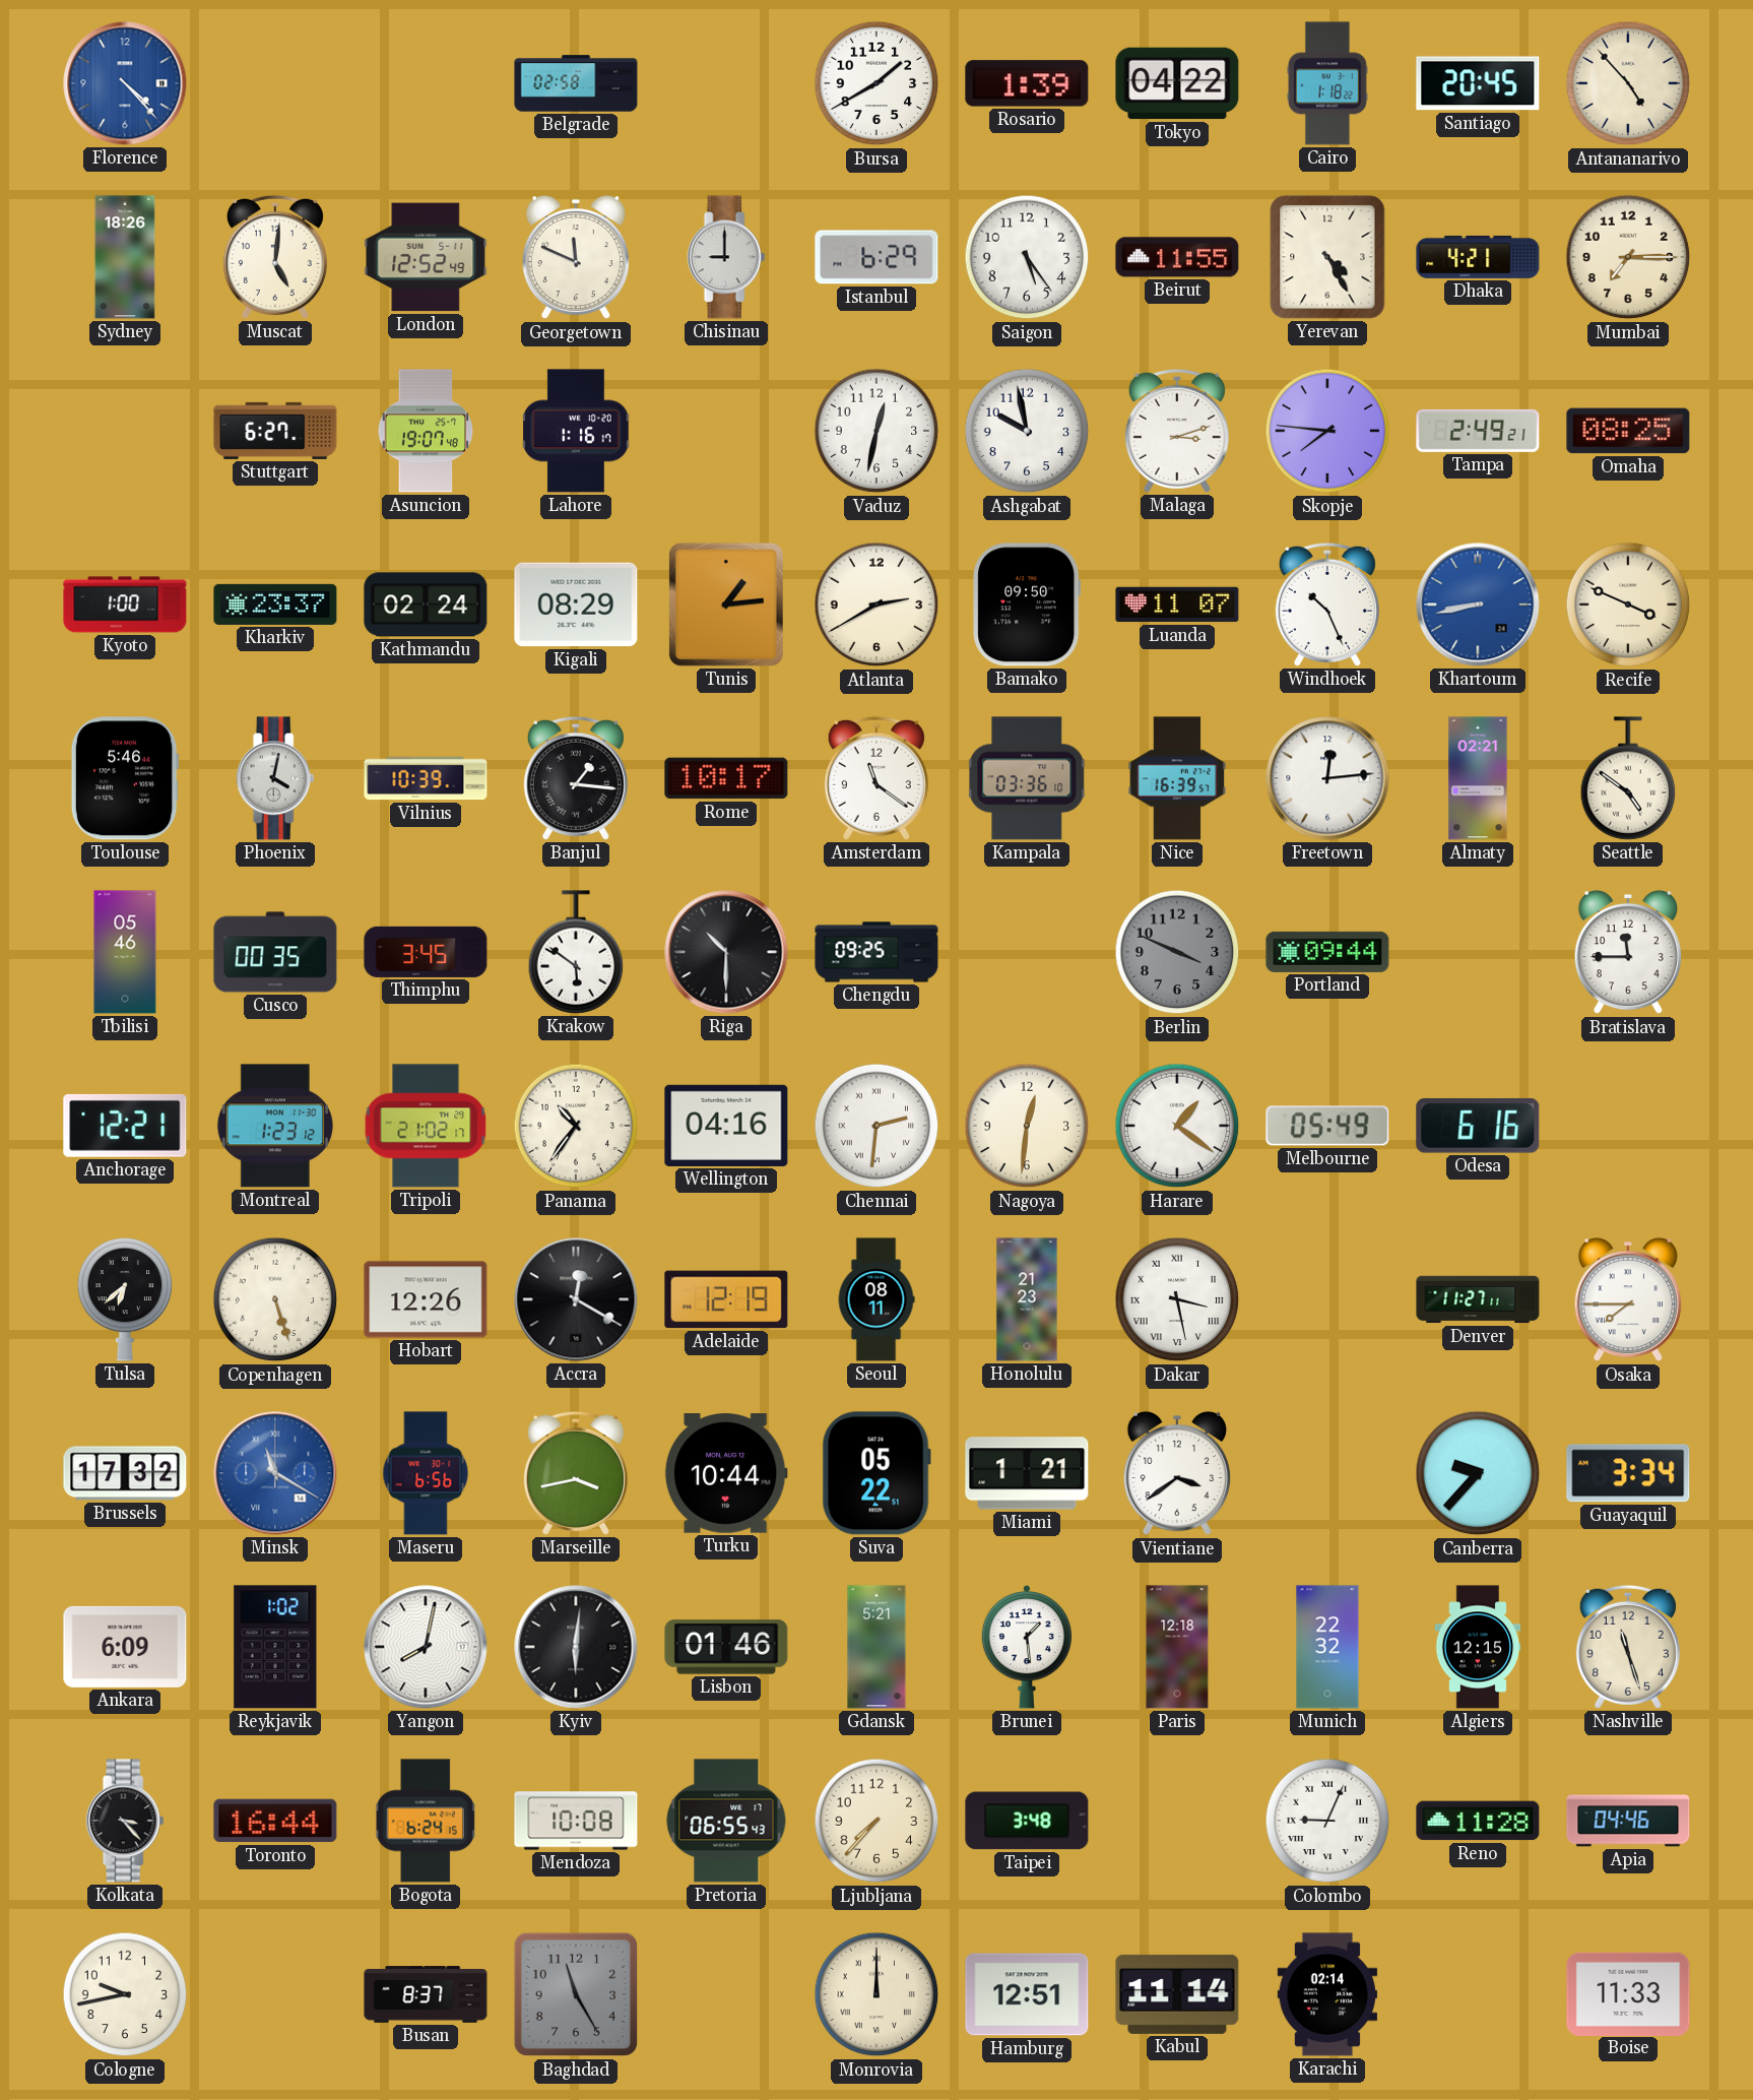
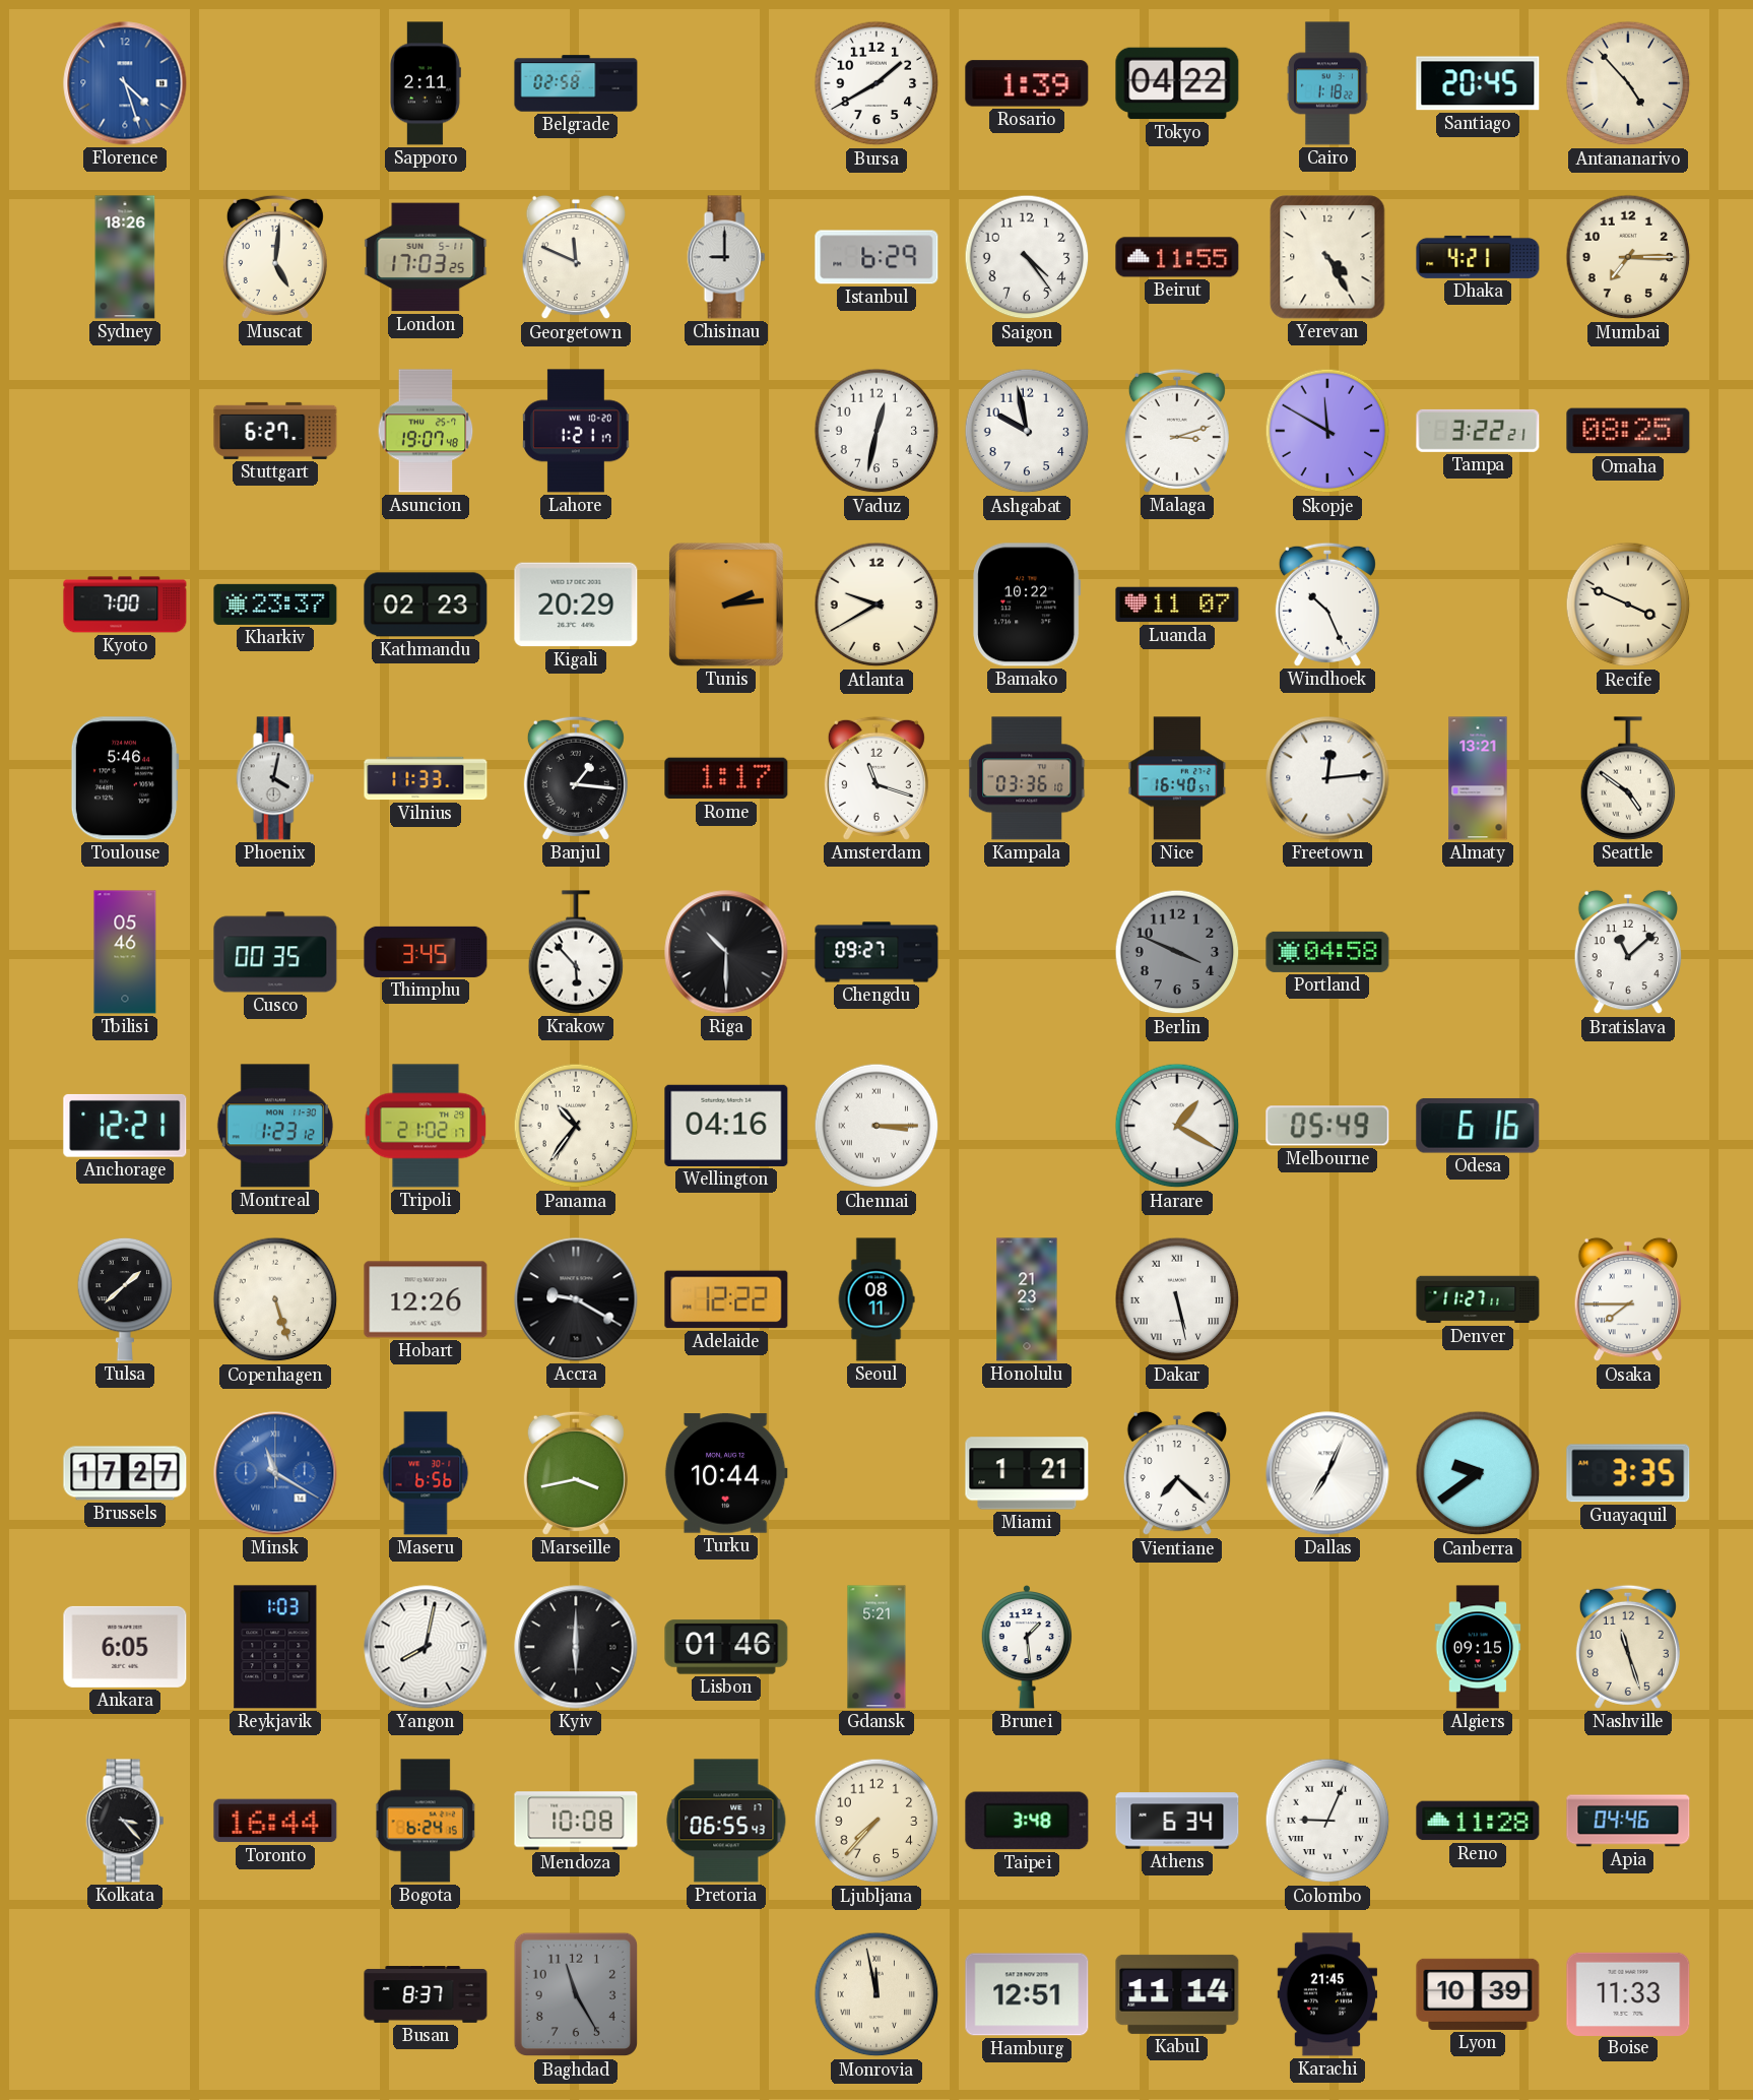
Florence: 4:23 -> 4:27 (125, 83)
Sapporo: none -> 2:11 (426, 83)
London: 12:52 -> 17:03 (426, 257)
Saigon: 5:24 -> 4:24 (1027, 257)
Lahore: 1:16 -> 1:21 (576, 431)
Skopje: 7:46 -> 11:50 (1327, 431)
Tampa: 2:49 -> 3:22 (1478, 431)
Kyoto: 1:00 -> 7:00 (125, 604)
Kathmandu: 02:24 -> 02:23 (426, 604)
Kigali: 08:29 -> 20:29 (576, 604)
Tunis: 1:14 -> 2:14 (726, 604)
Atlanta: 2:40 -> 9:40 (876, 604)
Bamako: 09:50 -> 10:22 (1027, 604)
Khartoum: 8:43 -> none (1478, 604)
Vilnius: 10:39 -> 11:33 (426, 778)
Rome: 10:17 -> 1:17 (726, 778)
Amsterdam: 11:21 -> 11:18 (876, 778)
Nice: 16:39 -> 16:40 (1177, 778)
Almaty: 02:21 -> 13:21 (1478, 778)
Krakow: 5:51 -> 5:53 (576, 952)
Chengdu: 09:25 -> 09:27 (876, 952)
Portland: 09:44 -> 04:58 (1327, 952)
Bratislava: 11:45 -> 11:08 (1628, 952)
Chennai: 2:31 -> 3:15 (876, 1126)
Nagoya: 12:31 -> none (1027, 1126)
Harare: 1:21 -> 1:20 (1177, 1126)
Tulsa: 6:38 -> 1:38 (125, 1299)
Accra: 12:20 -> 9:20 (576, 1299)
Adelaide: 12:19 -> 12:22 (726, 1299)
Dakar: 3:28 -> 5:28 (1177, 1299)
Brussels: 17:32 -> 17:27 (125, 1473)
Suva: 05:22 -> none (876, 1473)
Vientiane: 3:39 -> 7:22 (1177, 1473)
Dallas: none -> 7:04 (1327, 1473)
Canberra: 9:37 -> 9:39 (1478, 1473)
Guayaquil: 3:34 -> 3:35 (1628, 1473)
Ankara: 6:09 -> 6:05 (125, 1647)
Reykjavik: 1:02 -> 1:03 (275, 1647)
Kyiv: 6:01 -> 6:00 (576, 1647)
Paris: 12:18 -> none (1177, 1647)
Munich: 22:32 -> none (1327, 1647)
Algiers: 12:15 -> 09:15 (1478, 1647)
Athens: none -> 6:34 (1177, 1821)
Cologne: 9:43 -> none (125, 1994)
Monrovia: 12:00 -> 11:58 (876, 1994)
Karachi: 02:14 -> 21:45 (1327, 1994)
Lyon: none -> 10:39 (1478, 1994)
